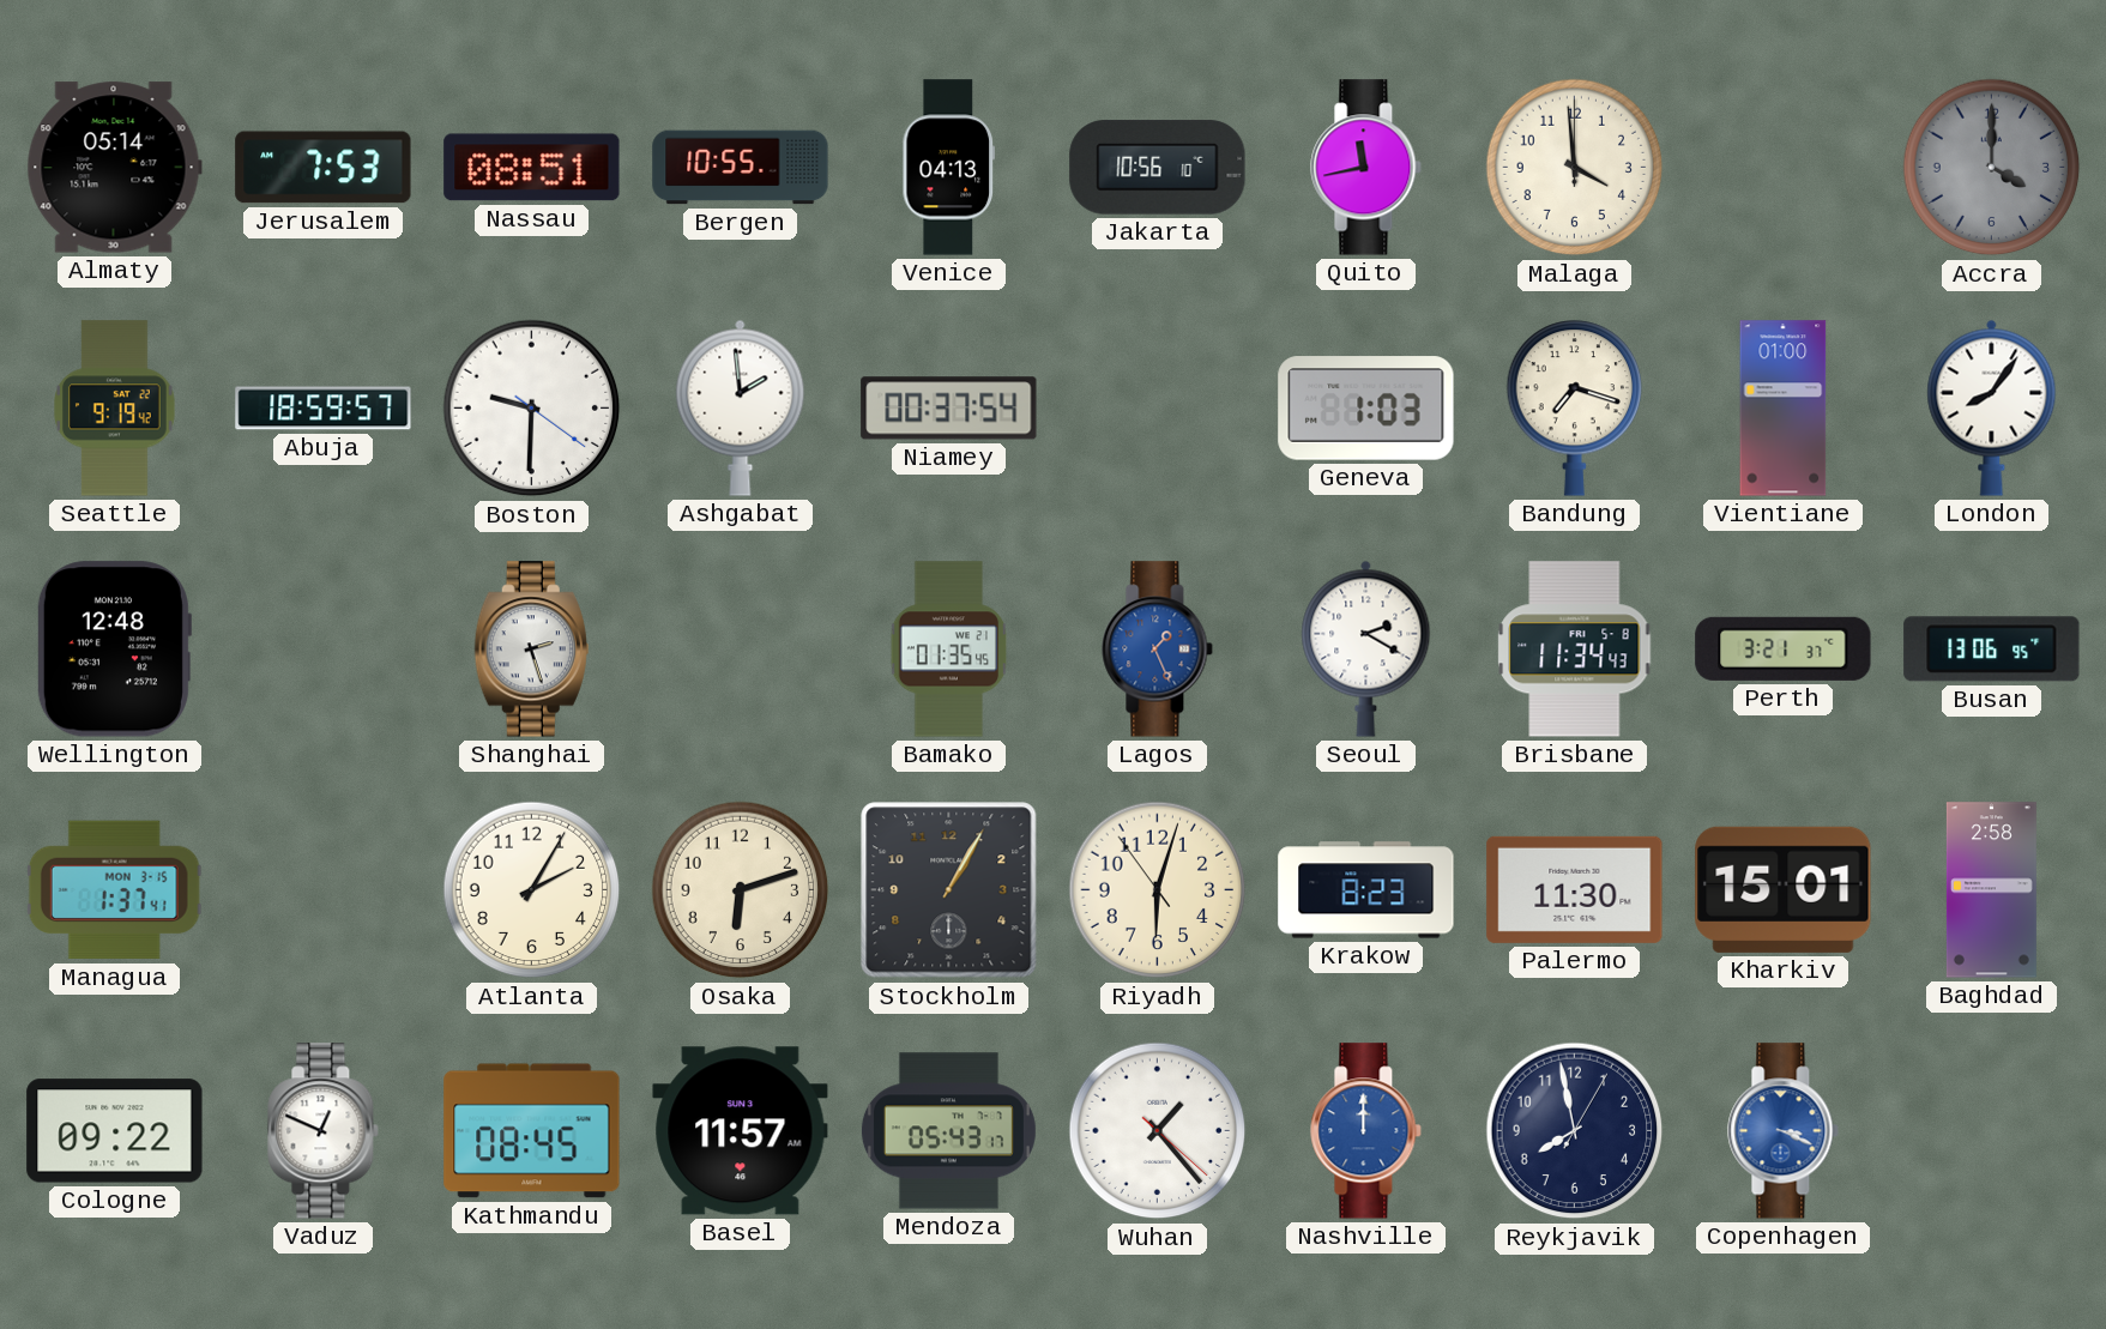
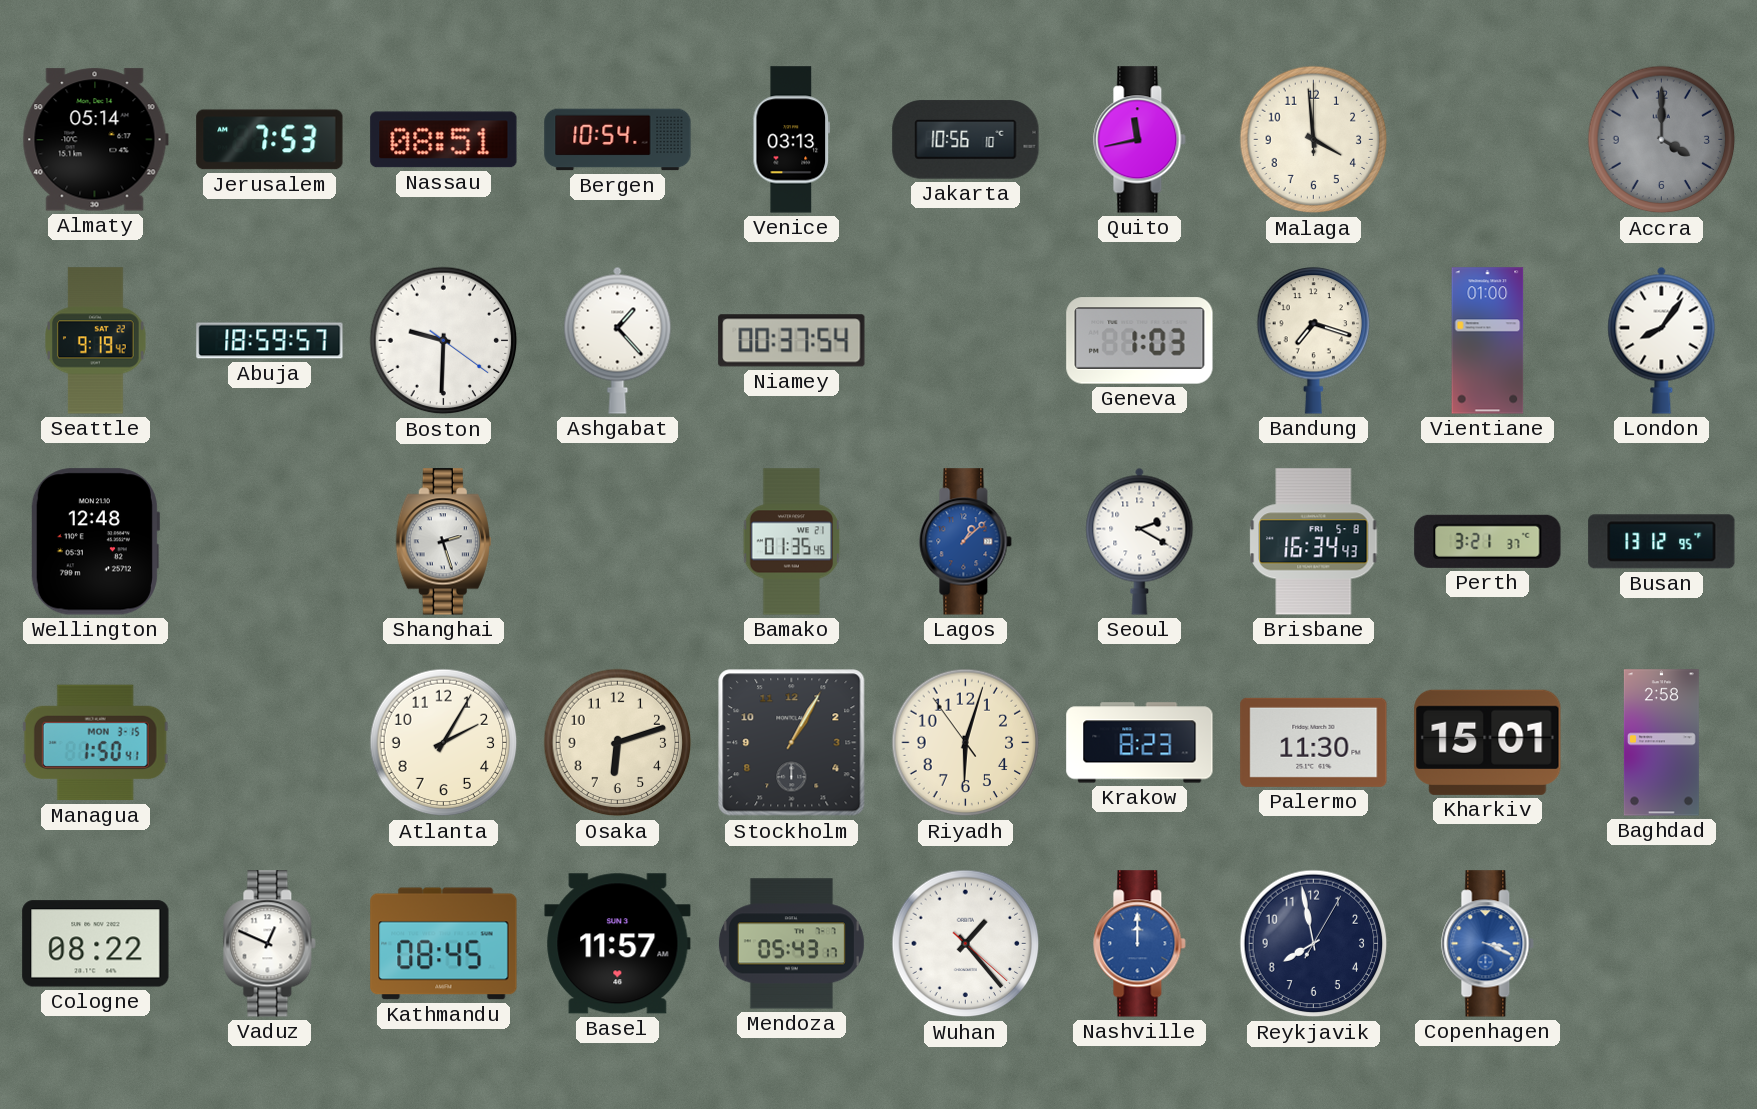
Bergen: 10:55 -> 10:54 (618, 140)
Venice: 04:13 -> 03:13 (791, 140)
Ashgabat: 1:59 -> 1:23 (618, 340)
Lagos: 1:26 -> 1:08 (966, 542)
Brisbane: 11:34 -> 16:34 (1314, 542)
Busan: 13:06 -> 13:12 (1662, 542)
Managua: 1:37 -> 1:50 (95, 743)
Cologne: 09:22 -> 08:22 (96, 944)
